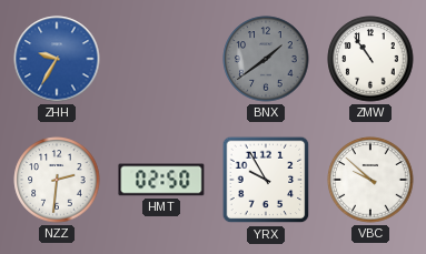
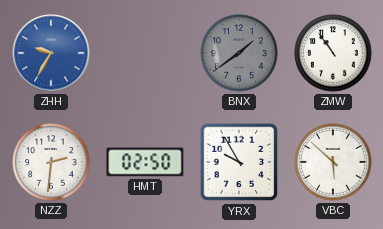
VBC: 9:52 -> 5:52 (333, 162)
